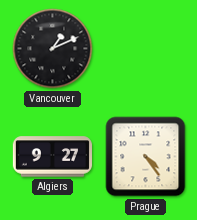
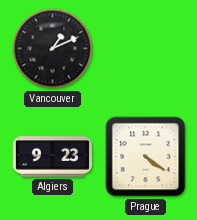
Algiers: 9:27 -> 9:23 (52, 157)
Prague: 4:24 -> 4:21 (146, 157)
